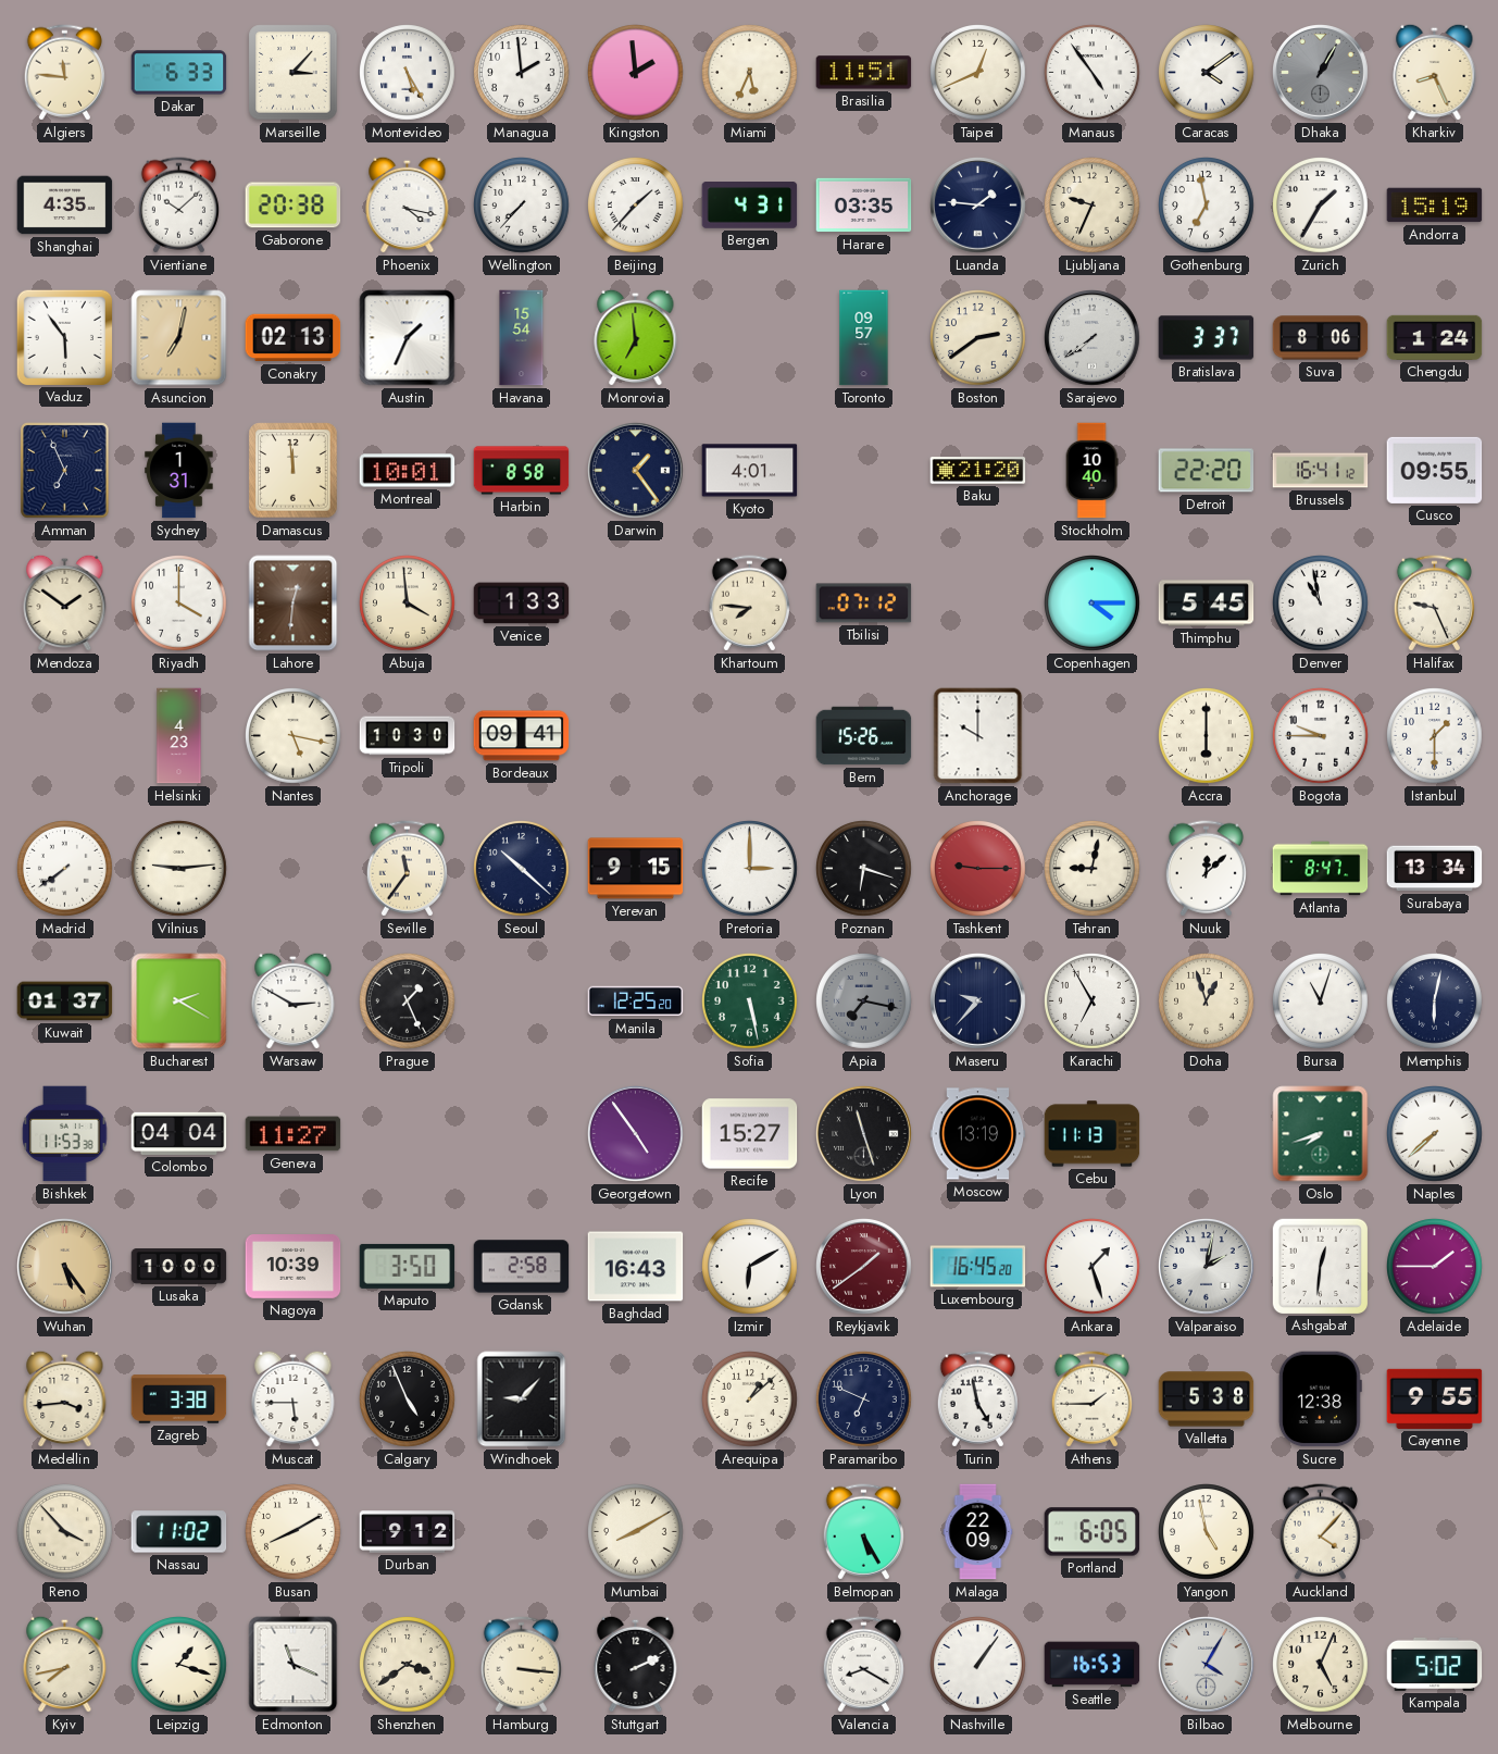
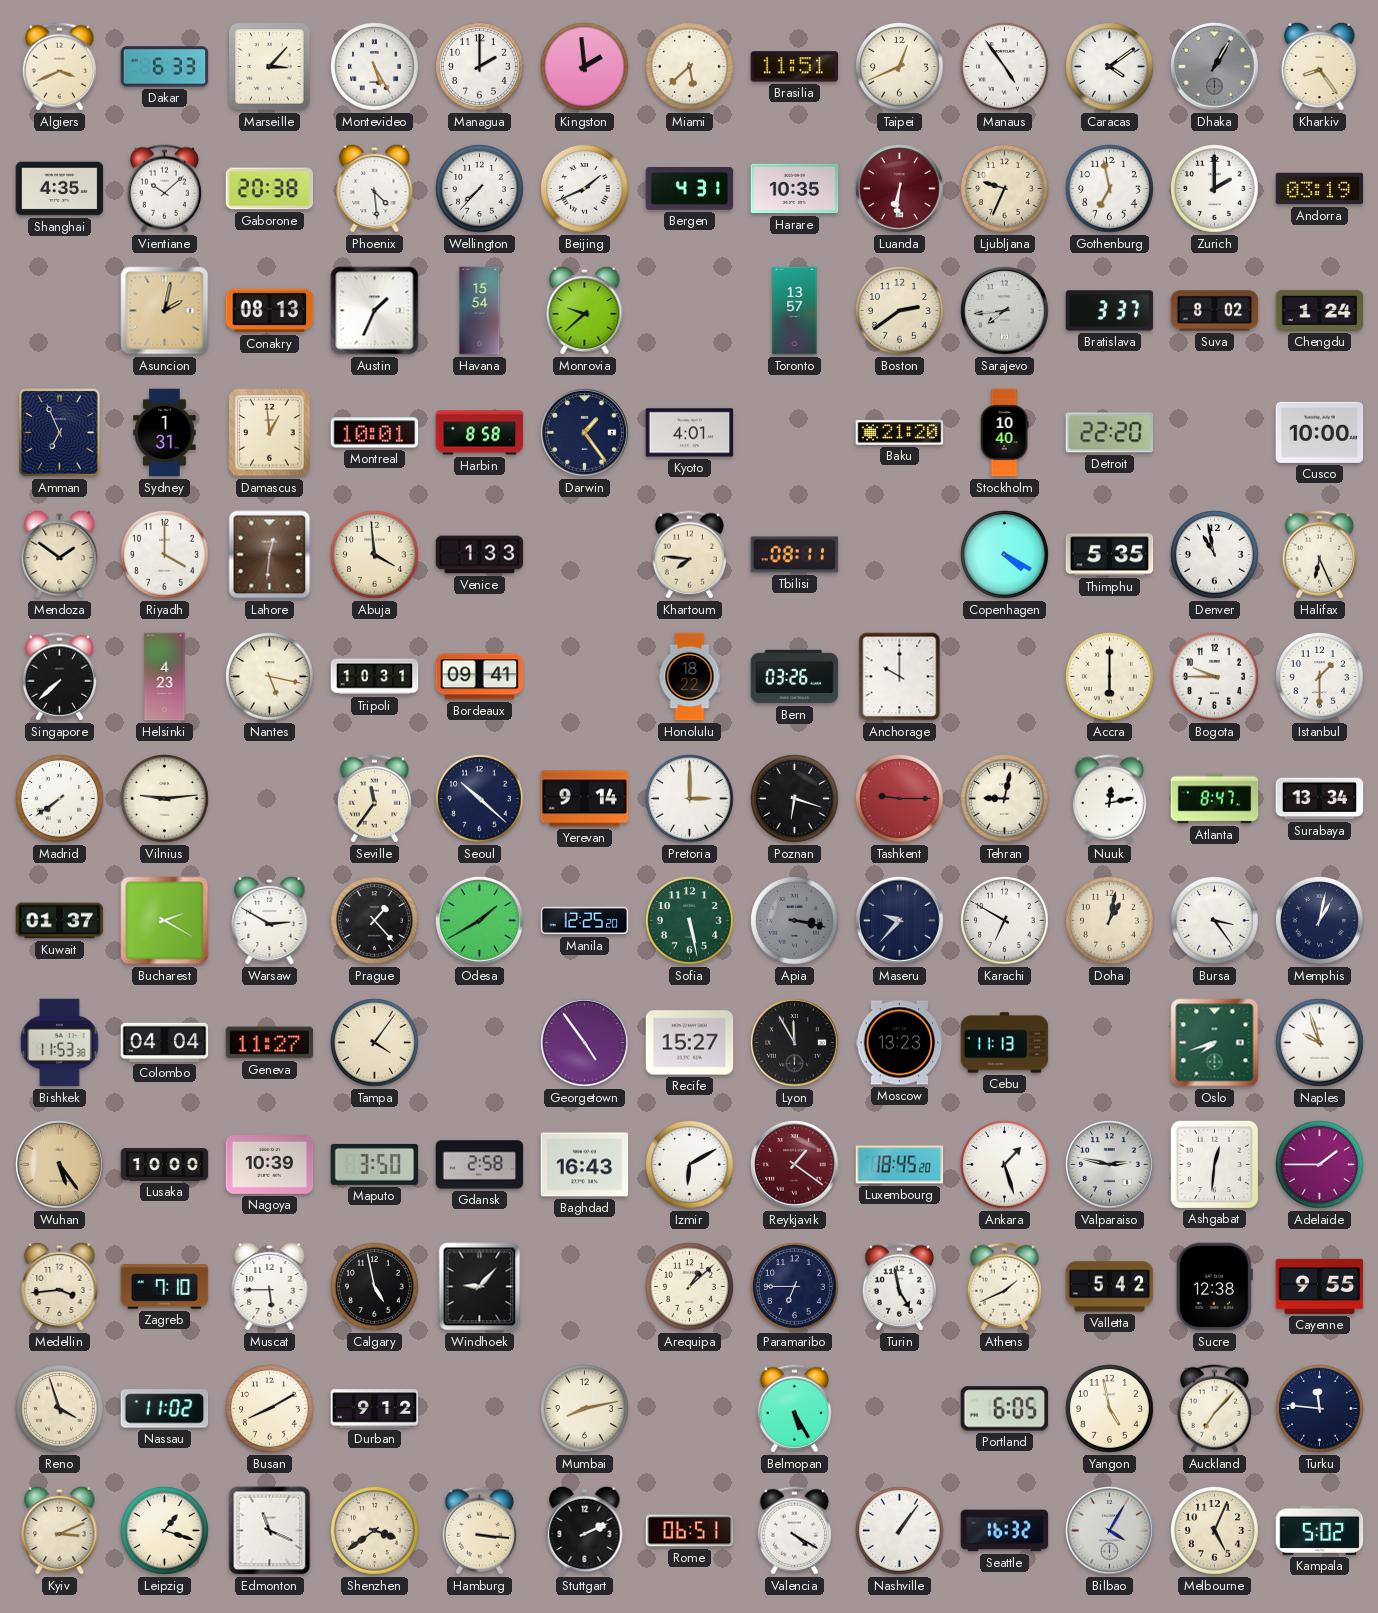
Algiers: 11:46 -> 3:41 (59, 67)
Managua: 1:59 -> 2:00 (480, 67)
Miami: 5:34 -> 5:38 (690, 67)
Kharkiv: 8:26 -> 8:24 (1320, 66)
Phoenix: 4:17 -> 4:29 (375, 188)
Beijing: 1:37 -> 1:41 (585, 189)
Harare: 03:35 -> 10:35 (795, 189)
Luanda: 1:46 -> 6:31 (900, 189)
Luanda dial: navy -> burgundy (900, 189)
Zurich: 1:35 -> 2:00 (1215, 189)
Andorra: 15:19 -> 03:19 (1320, 189)
Vaduz: 5:54 -> none (64, 337)
Asuncion: 7:02 -> 2:02 (165, 311)
Conakry: 02:13 -> 08:13 (270, 311)
Monrovia: 6:59 -> 9:38 (585, 310)
Toronto: 09:57 -> 13:57 (795, 311)
Sarajevo: 7:39 -> 7:44 (1005, 311)
Suva: 8:06 -> 8:02 (1215, 311)
Damascus: 11:59 -> 12:59 (270, 433)
Brussels: 16:41 -> none (1321, 471)
Cusco: 09:55 -> 10:00 (1320, 432)
Tbilisi: 07:12 -> 08:11 (795, 555)
Copenhagen: 4:15 -> 4:20 (1005, 555)
Thimphu: 5:45 -> 5:35 (1110, 555)
Halifax: 9:26 -> 6:26 (1319, 555)
Singapore: none -> 7:38 (59, 677)
Tripoli: 10:30 -> 10:31 (375, 677)
Honolulu: none -> 18:22 (690, 677)
Bern: 15:26 -> 03:26 (795, 677)
Yerevan: 9:15 -> 9:14 (585, 799)
Nuuk: 12:08 -> 12:13 (1109, 799)
Prague: 1:26 -> 1:23 (375, 921)
Odesa: none -> 1:40 (480, 921)
Apia: 7:17 -> 3:17 (795, 921)
Karachi: 6:55 -> 6:50 (1005, 921)
Doha: 12:57 -> 1:02 (1110, 921)
Bursa: 11:03 -> 3:24 (1215, 921)
Memphis: 6:02 -> 1:02 (1320, 921)
Tampa: none -> 4:06 (375, 1043)
Lyon: 11:27 -> 11:55 (795, 1043)
Moscow: 13:19 -> 13:23 (900, 1043)
Naples: 7:38 -> 9:57 (1320, 1043)
Reykjavik: 1:39 -> 1:21 (795, 1165)
Luxembourg: 16:45 -> 18:45 (900, 1165)
Valparaiso: 2:02 -> 2:47 (1110, 1165)
Zagreb: 3:38 -> 7:10 (165, 1287)
Calgary: 4:56 -> 4:58 (375, 1287)
Paramaribo: 6:49 -> 6:45 (795, 1287)
Athens: 1:45 -> 1:41 (1004, 1287)
Valletta: 5:38 -> 5:42 (1110, 1287)
Reno: 3:53 -> 3:57 (60, 1409)
Mumbai: 8:10 -> 8:13 (585, 1409)
Malaga: 22:09 -> none (978, 1532)
Auckland: 4:07 -> 7:07 (1214, 1409)
Turku: none -> 11:46 (1320, 1409)
Kyiv: 7:43 -> 3:11 (60, 1530)
Rome: none -> 06:51 (690, 1531)
Valencia: 8:20 -> 4:20 (794, 1531)
Seattle: 16:53 -> 16:32 (1005, 1531)
